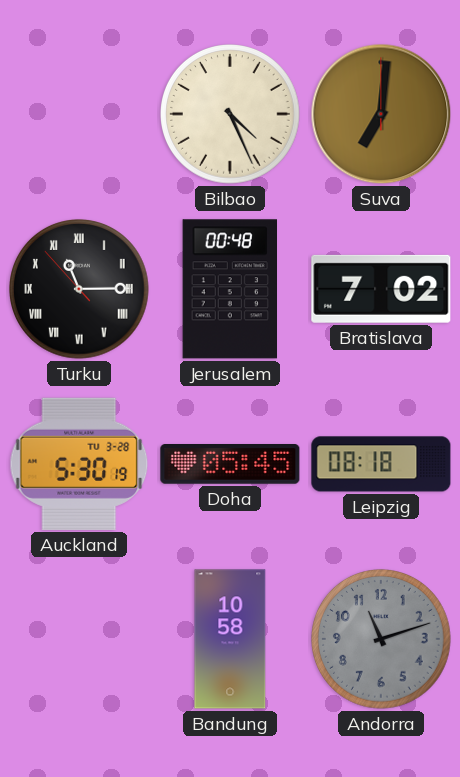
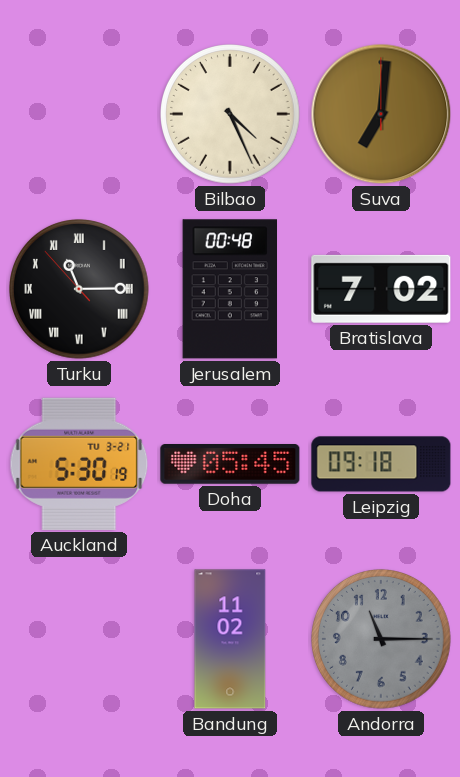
Auckland date: TU 3-28 -> TU 3-21 (79, 464)
Leipzig: 08:18 -> 09:18 (381, 464)
Bandung: 10:58 -> 11:02 (230, 639)
Andorra: 11:12 -> 11:15 (382, 640)
